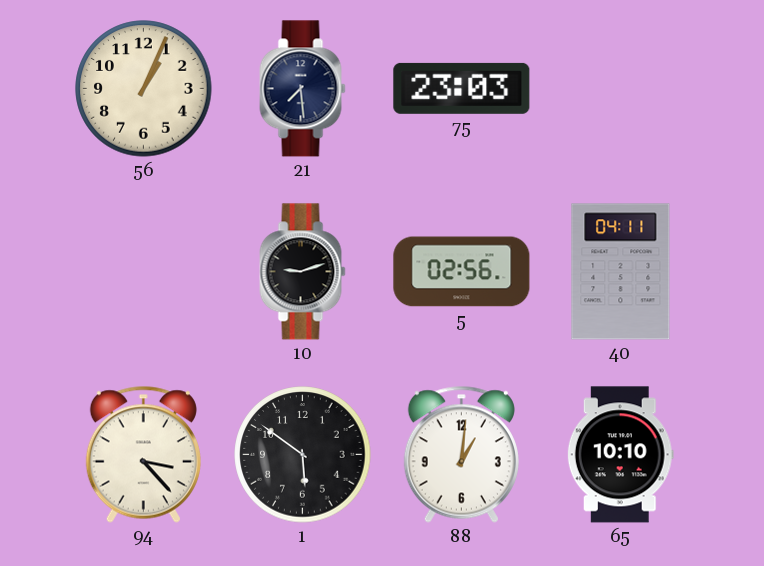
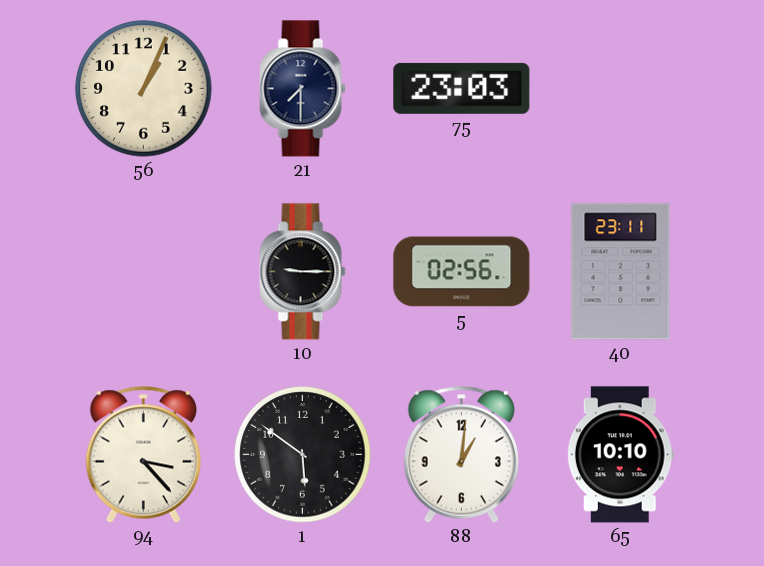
21: 7:29 -> 7:30 (303, 89)
10: 9:12 -> 9:15 (303, 272)
40: 04:11 -> 23:11 (621, 272)
